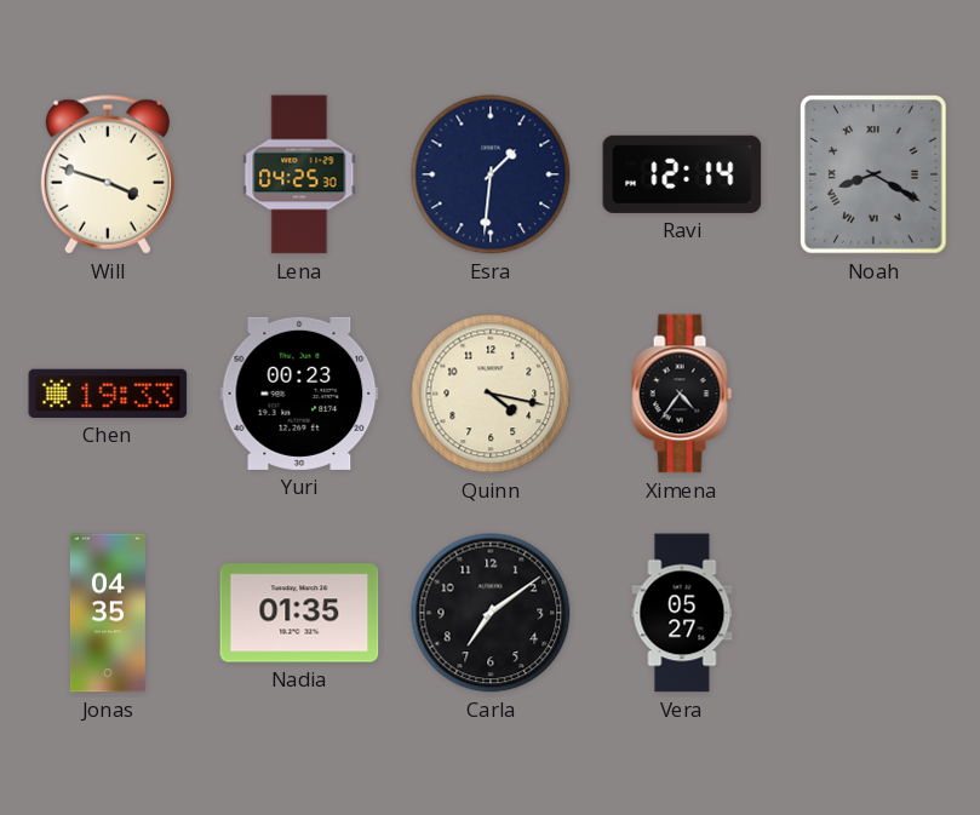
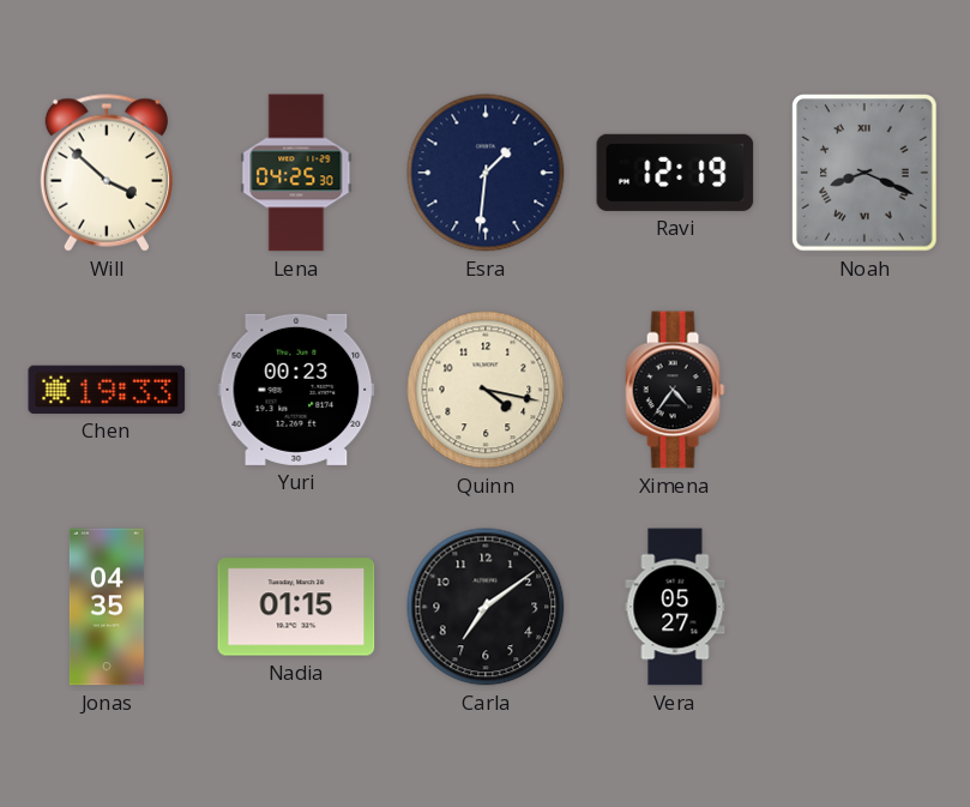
Will: 3:48 -> 3:52 (107, 173)
Ravi: 12:14 -> 12:19 (675, 173)
Noah: 8:20 -> 8:19 (864, 173)
Nadia: 01:35 -> 01:15 (296, 607)
